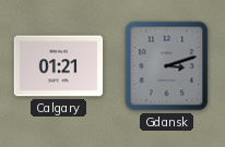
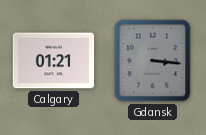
Gdansk: 3:12 -> 3:16 (153, 61)
